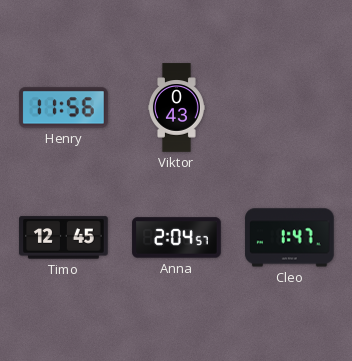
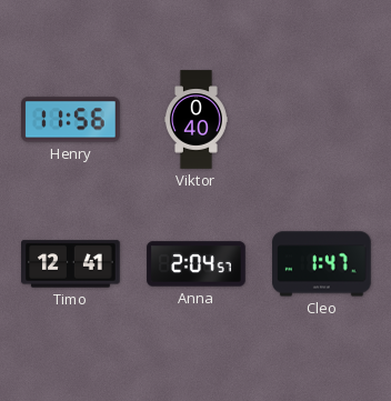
Viktor: 0:43 -> 0:40 (195, 120)
Timo: 12:45 -> 12:41 (71, 264)
